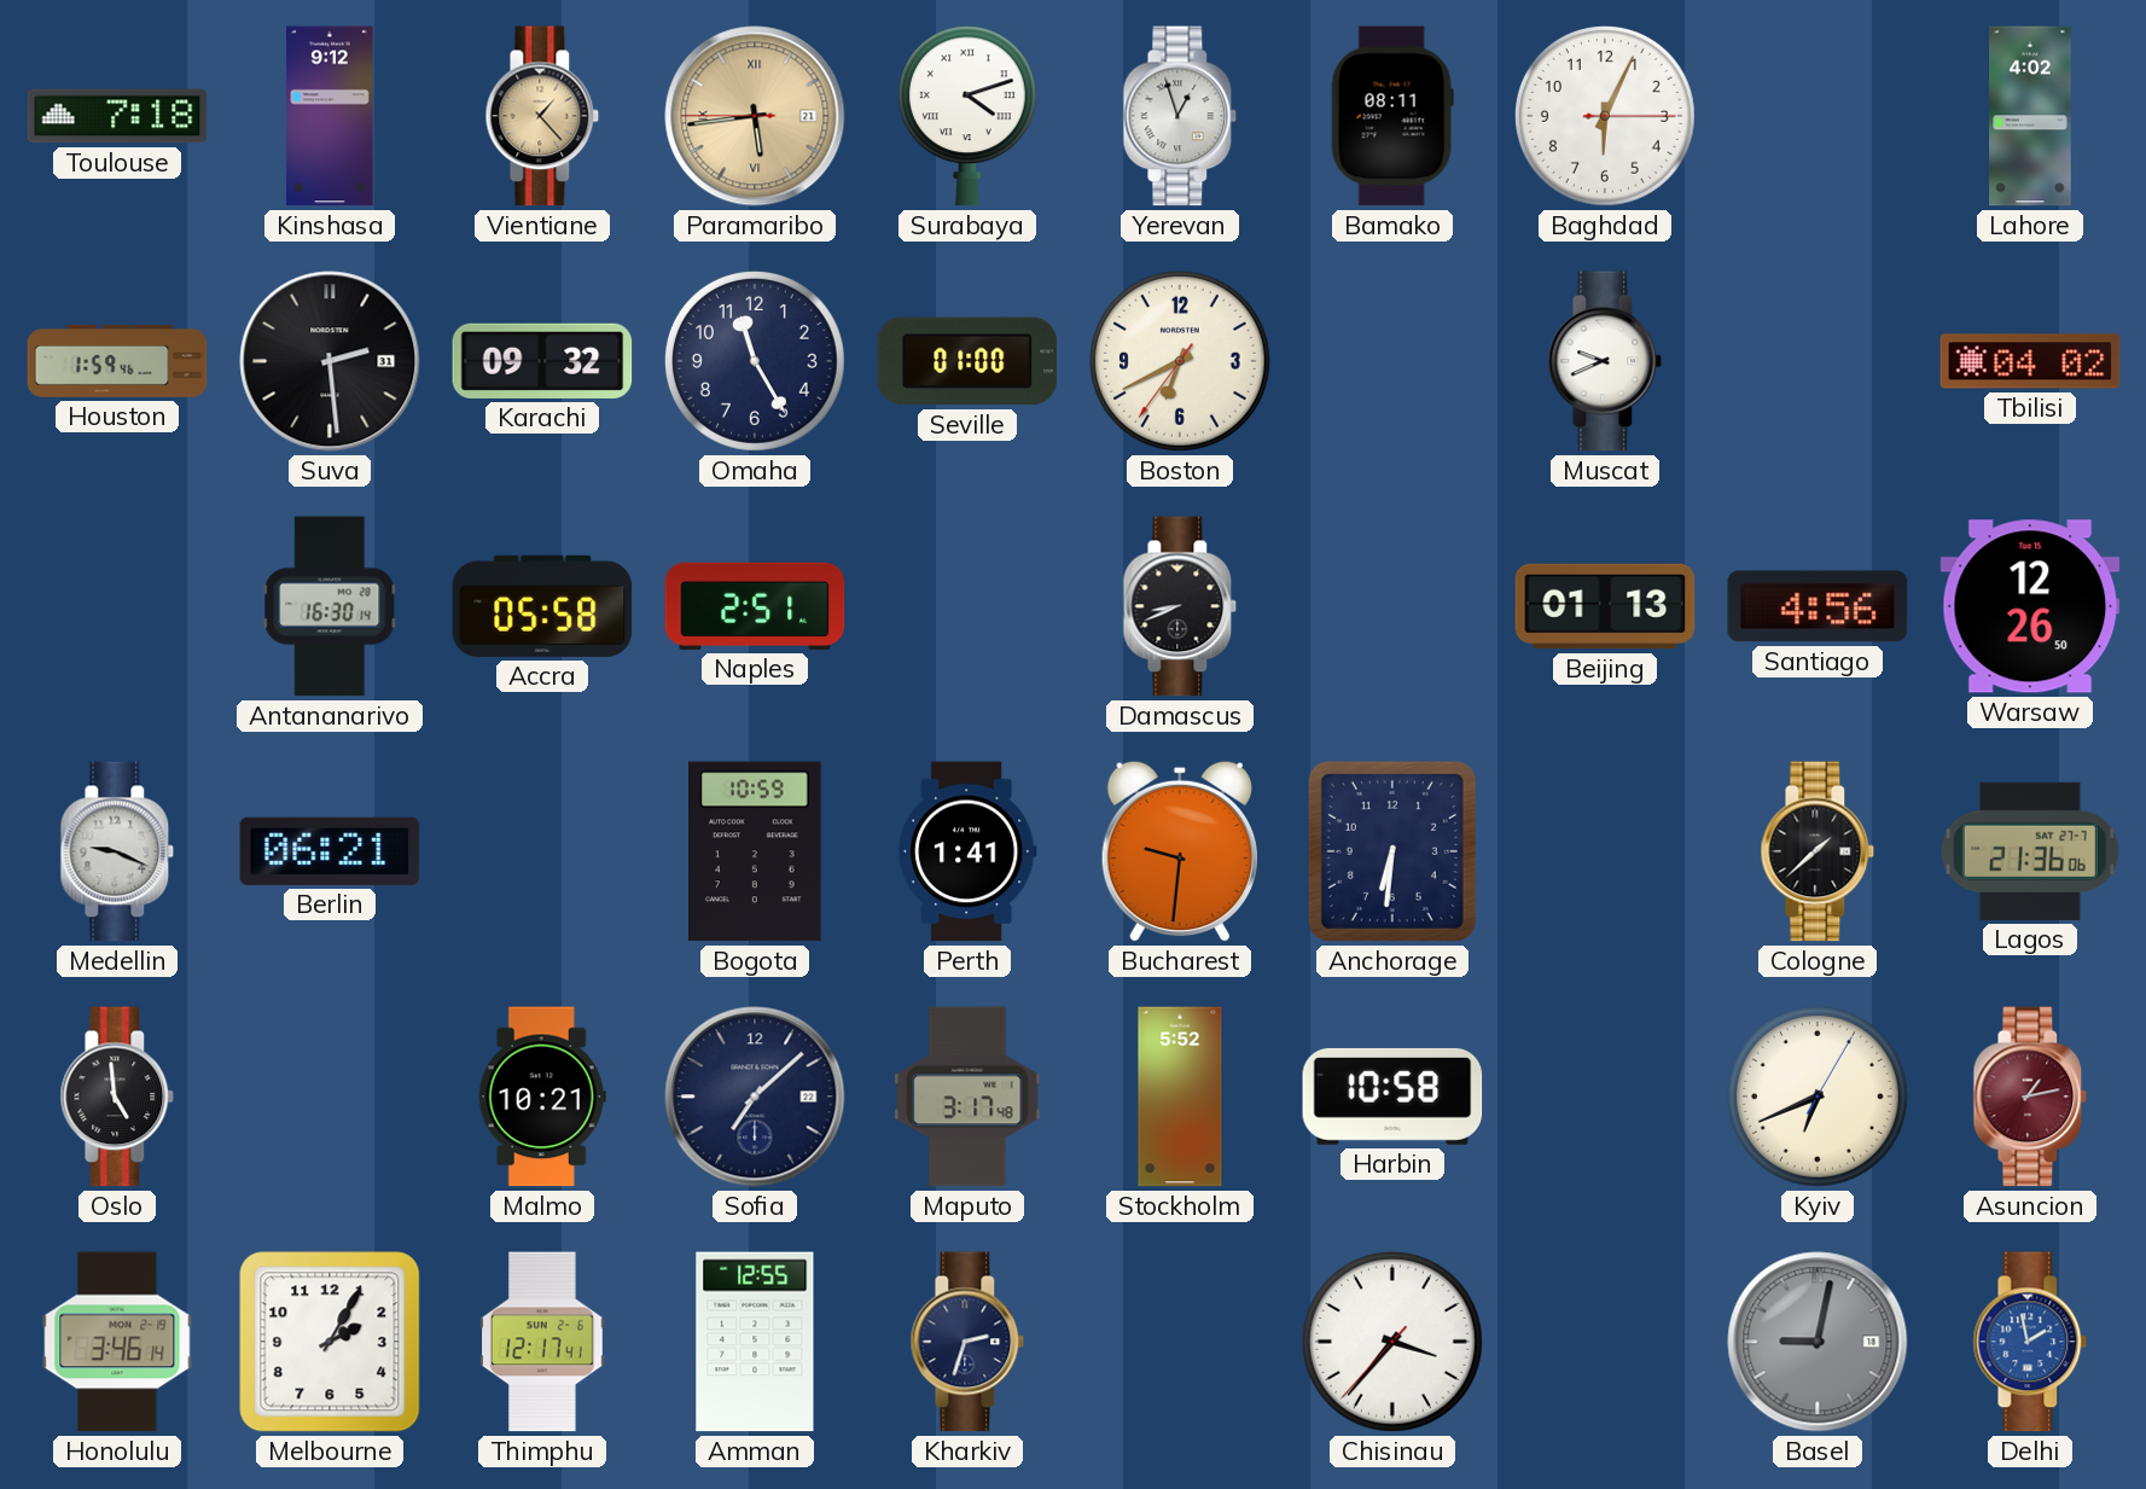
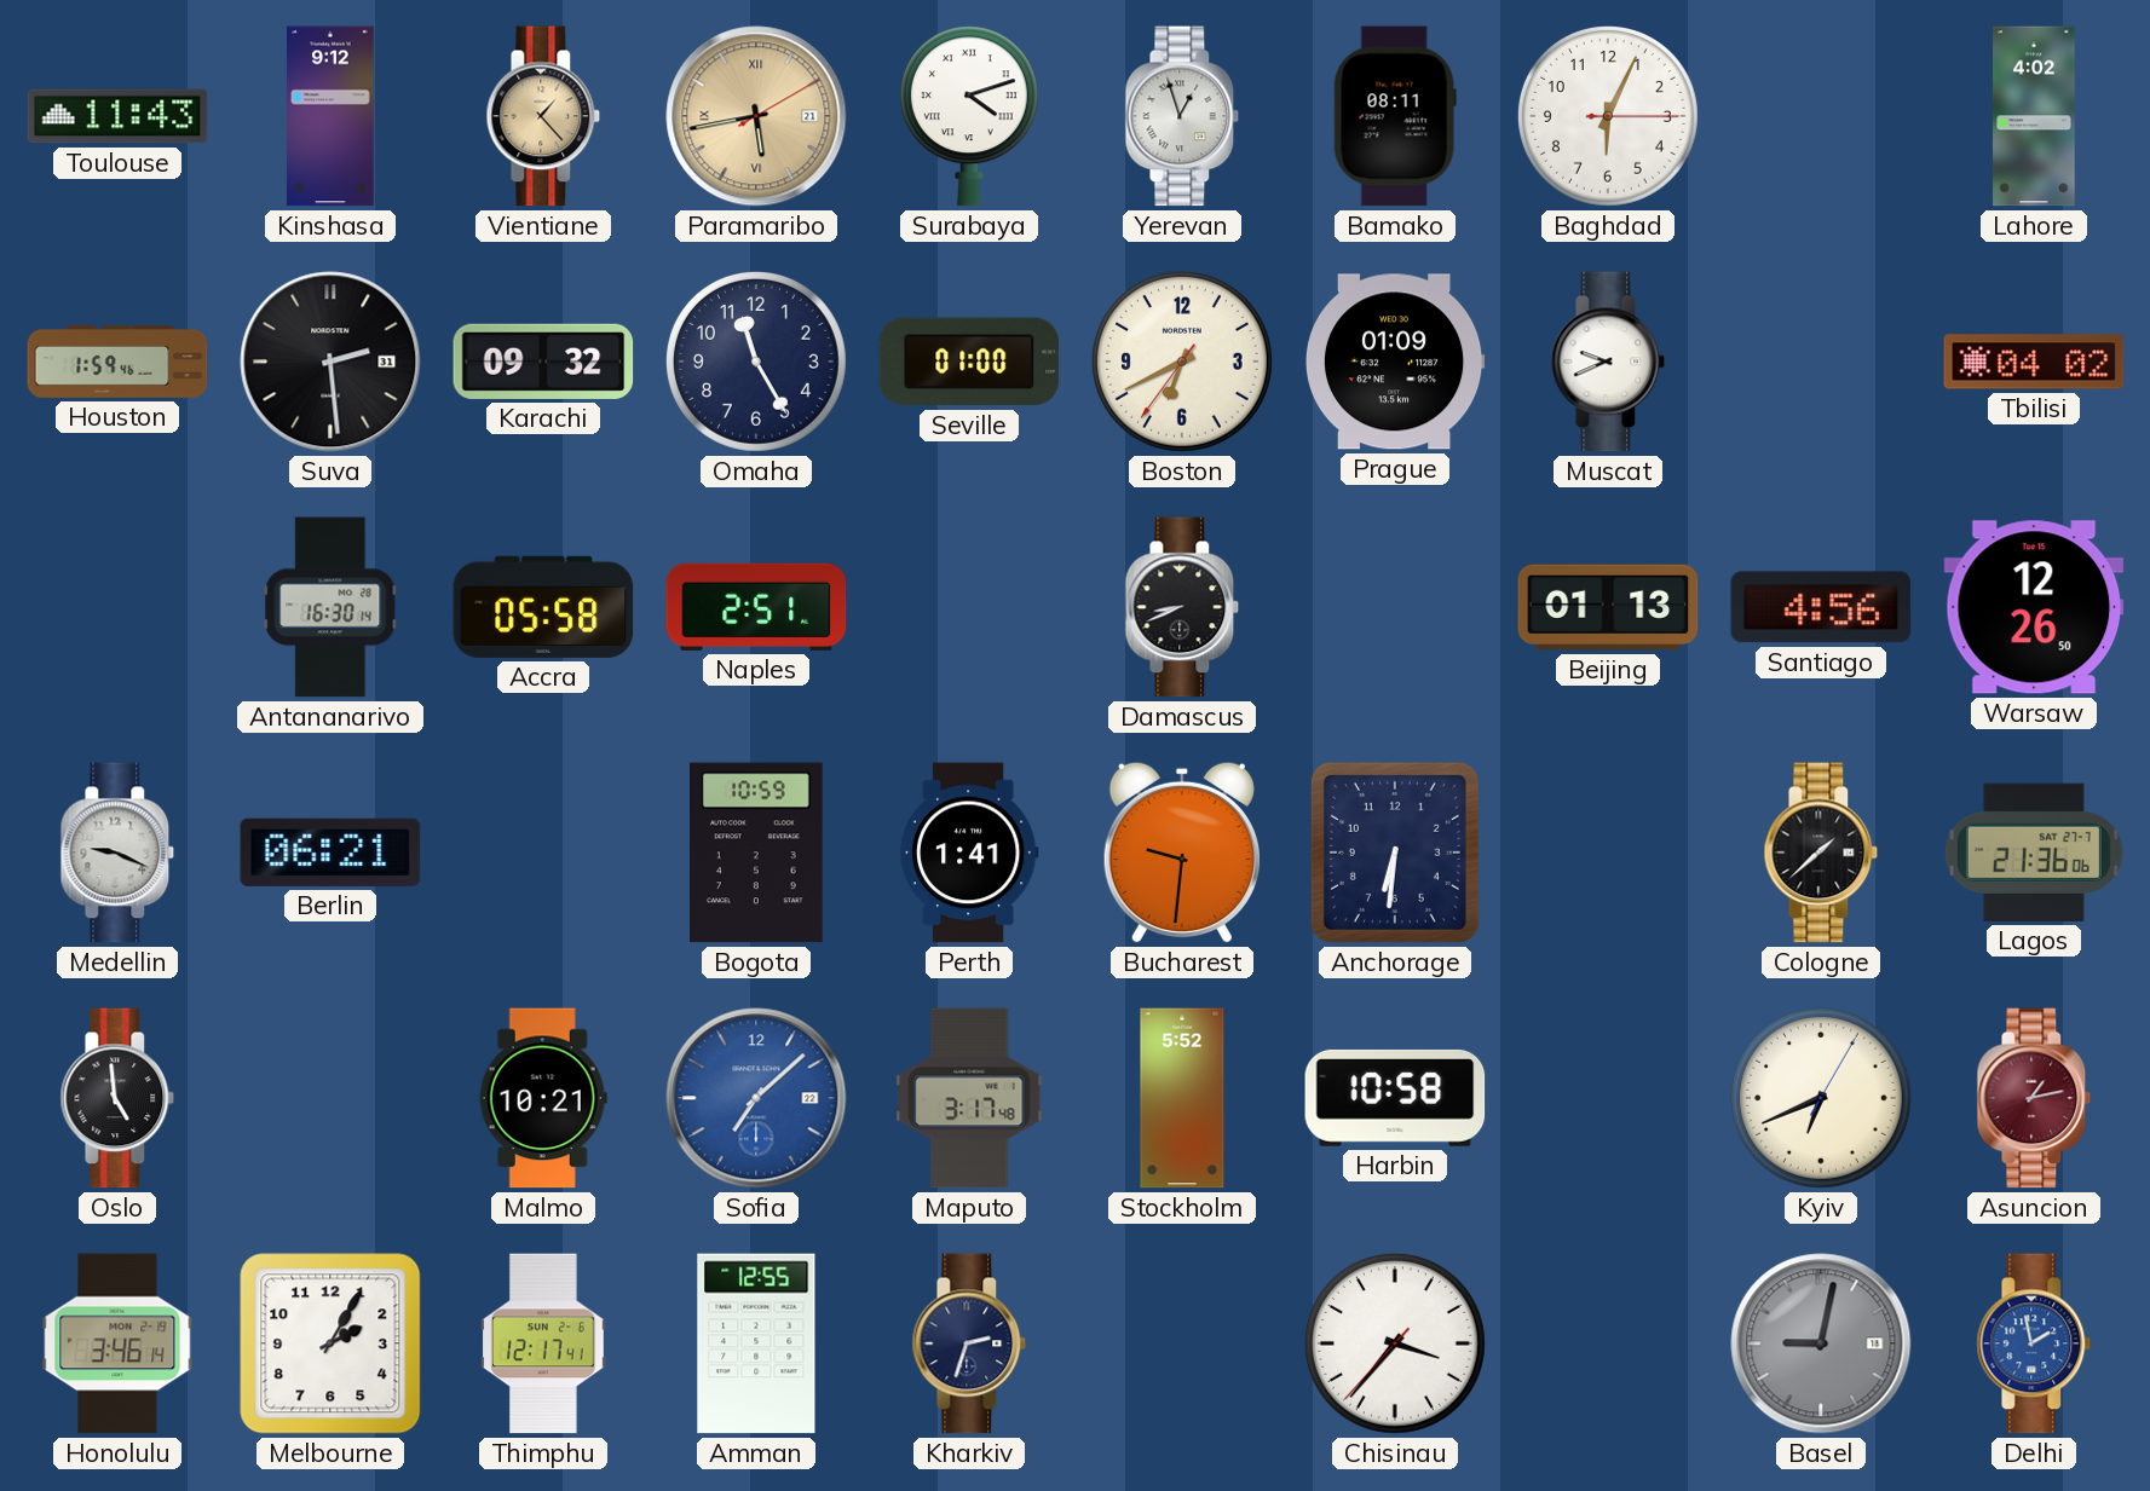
Toulouse: 7:18 -> 11:43 (117, 116)
Paramaribo: 5:43:45 -> 5:43:10 (756, 116)
Prague: none -> 01:09 (1395, 362)
Sofia dial: navy -> blue (756, 1098)
